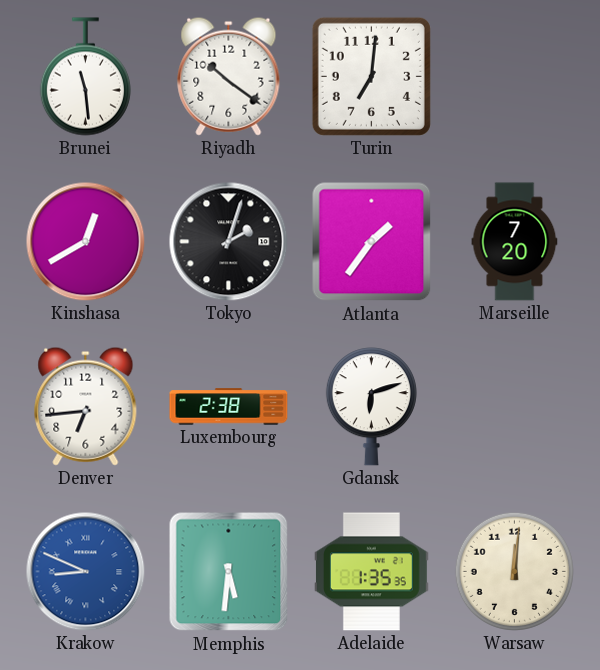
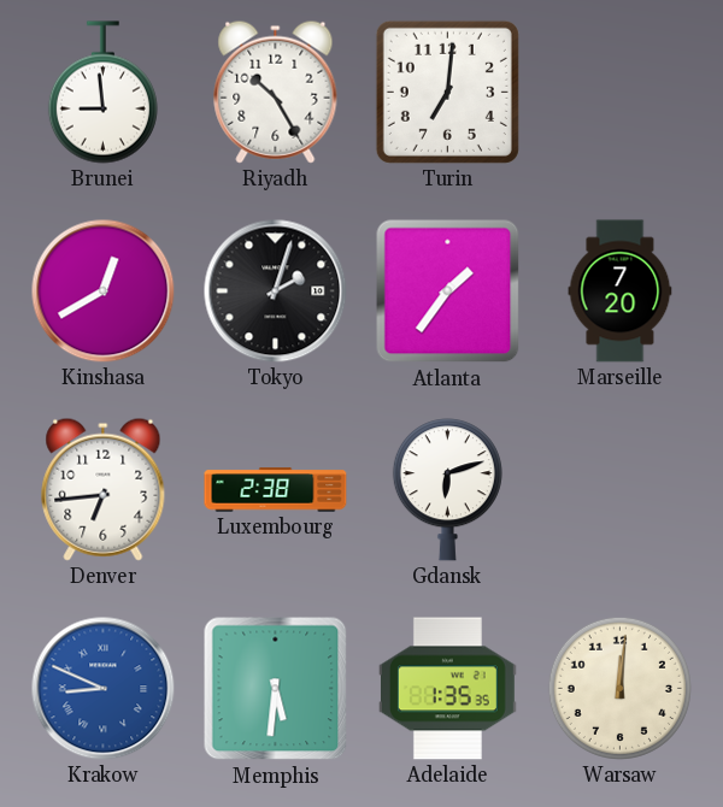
Brunei: 11:29 -> 8:59 (102, 93)
Riyadh: 10:21 -> 10:25 (276, 92)
